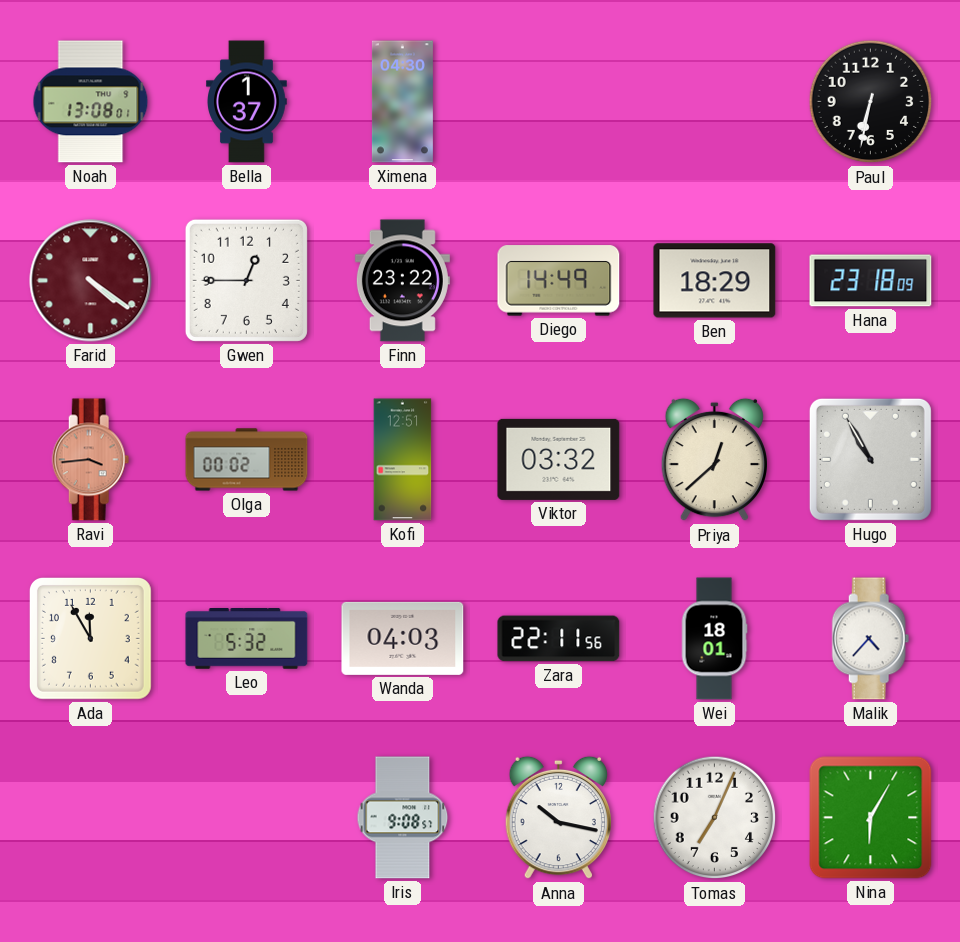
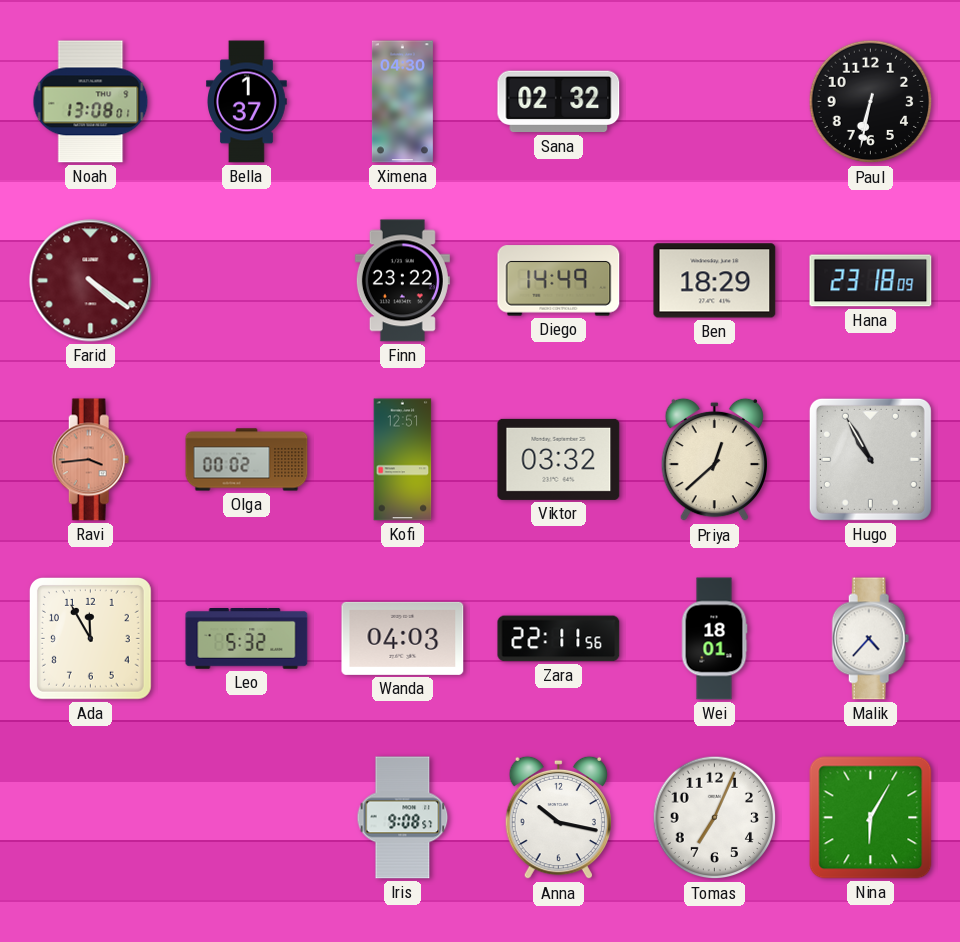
Sana: none -> 02:32 (559, 102)
Gwen: 12:45 -> none (246, 280)
